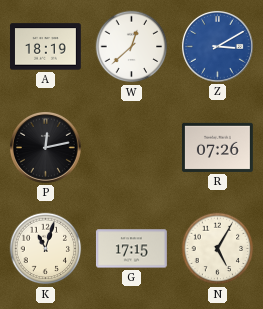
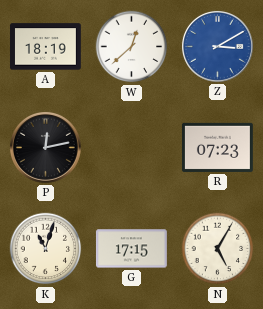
R: 07:26 -> 07:23 (217, 147)
